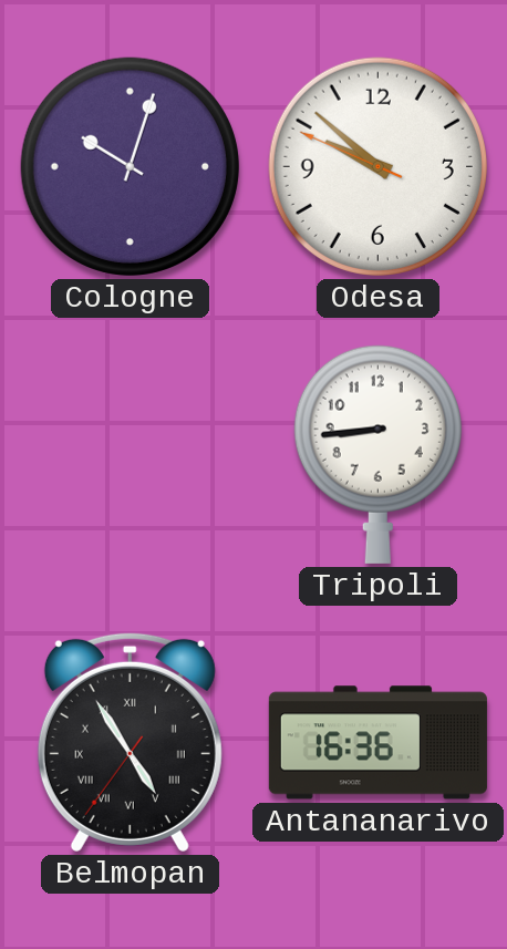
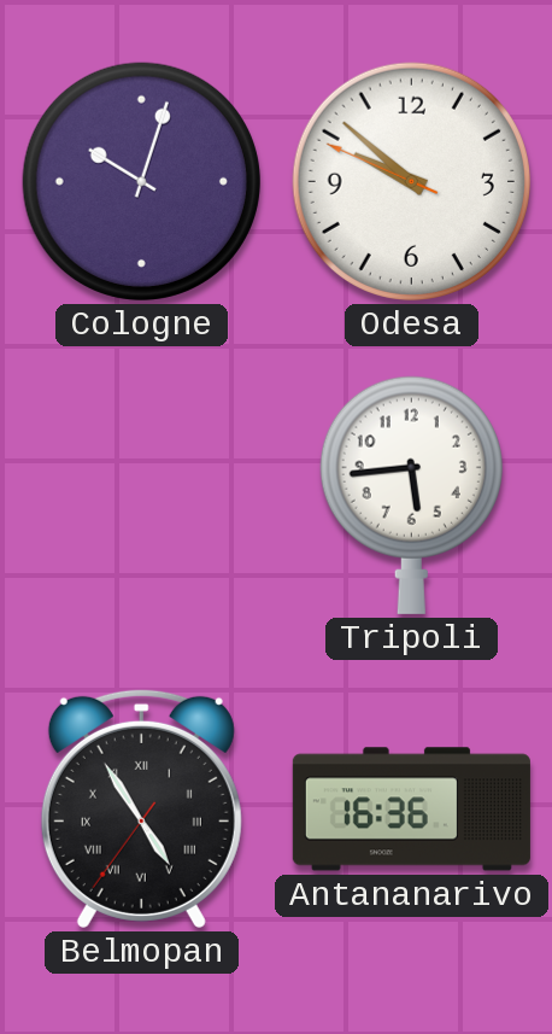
Tripoli: 8:44 -> 5:44 (411, 495)
